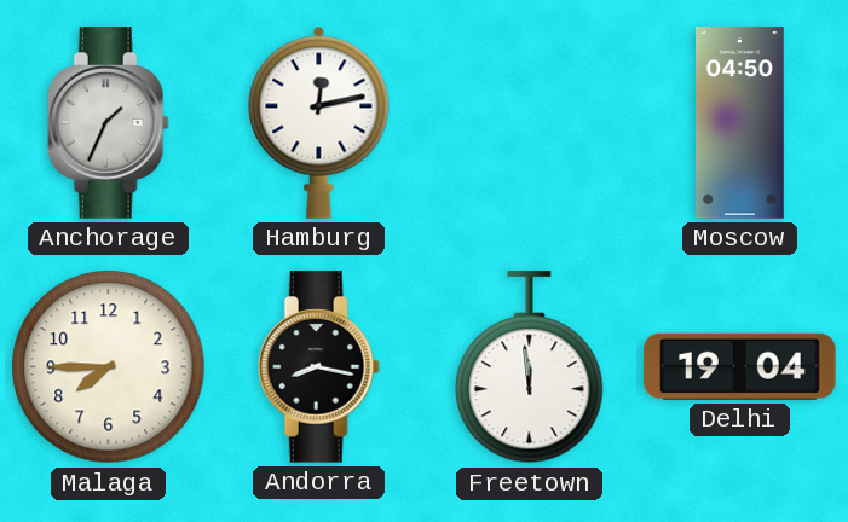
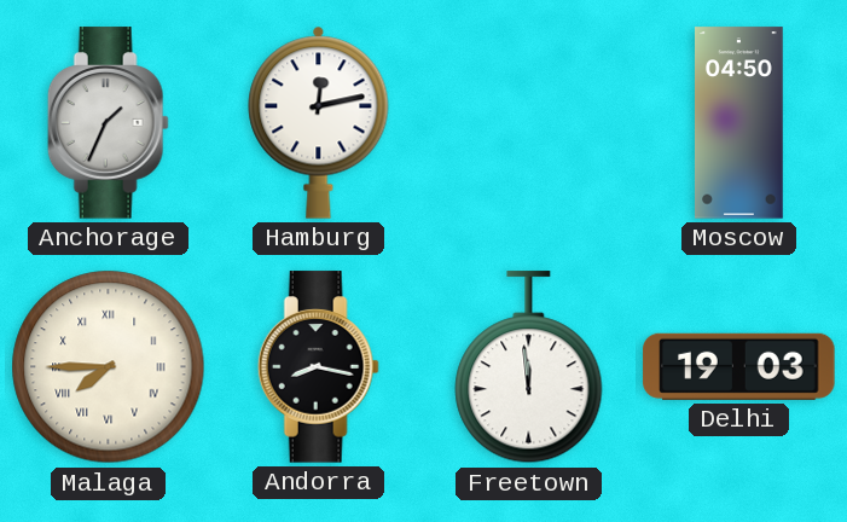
Malaga numerals: Arabic -> Roman (109, 367)
Delhi: 19:04 -> 19:03 (739, 366)
